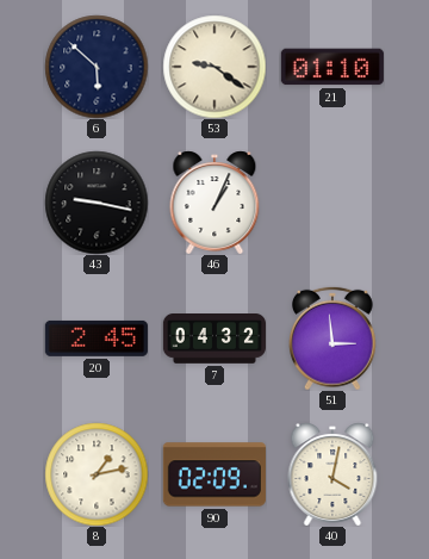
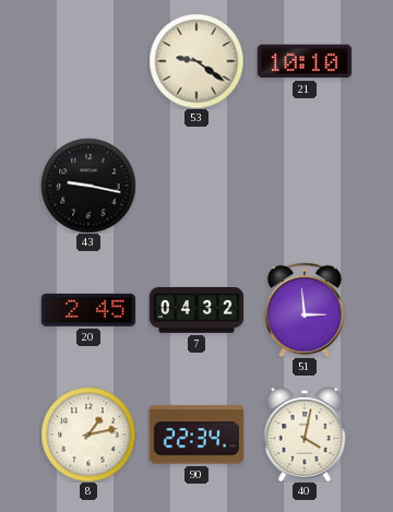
6: 5:52 -> none (97, 67)
21: 01:10 -> 10:10 (305, 61)
46: 1:04 -> none (214, 203)
90: 02:09 -> 22:34 (196, 434)
